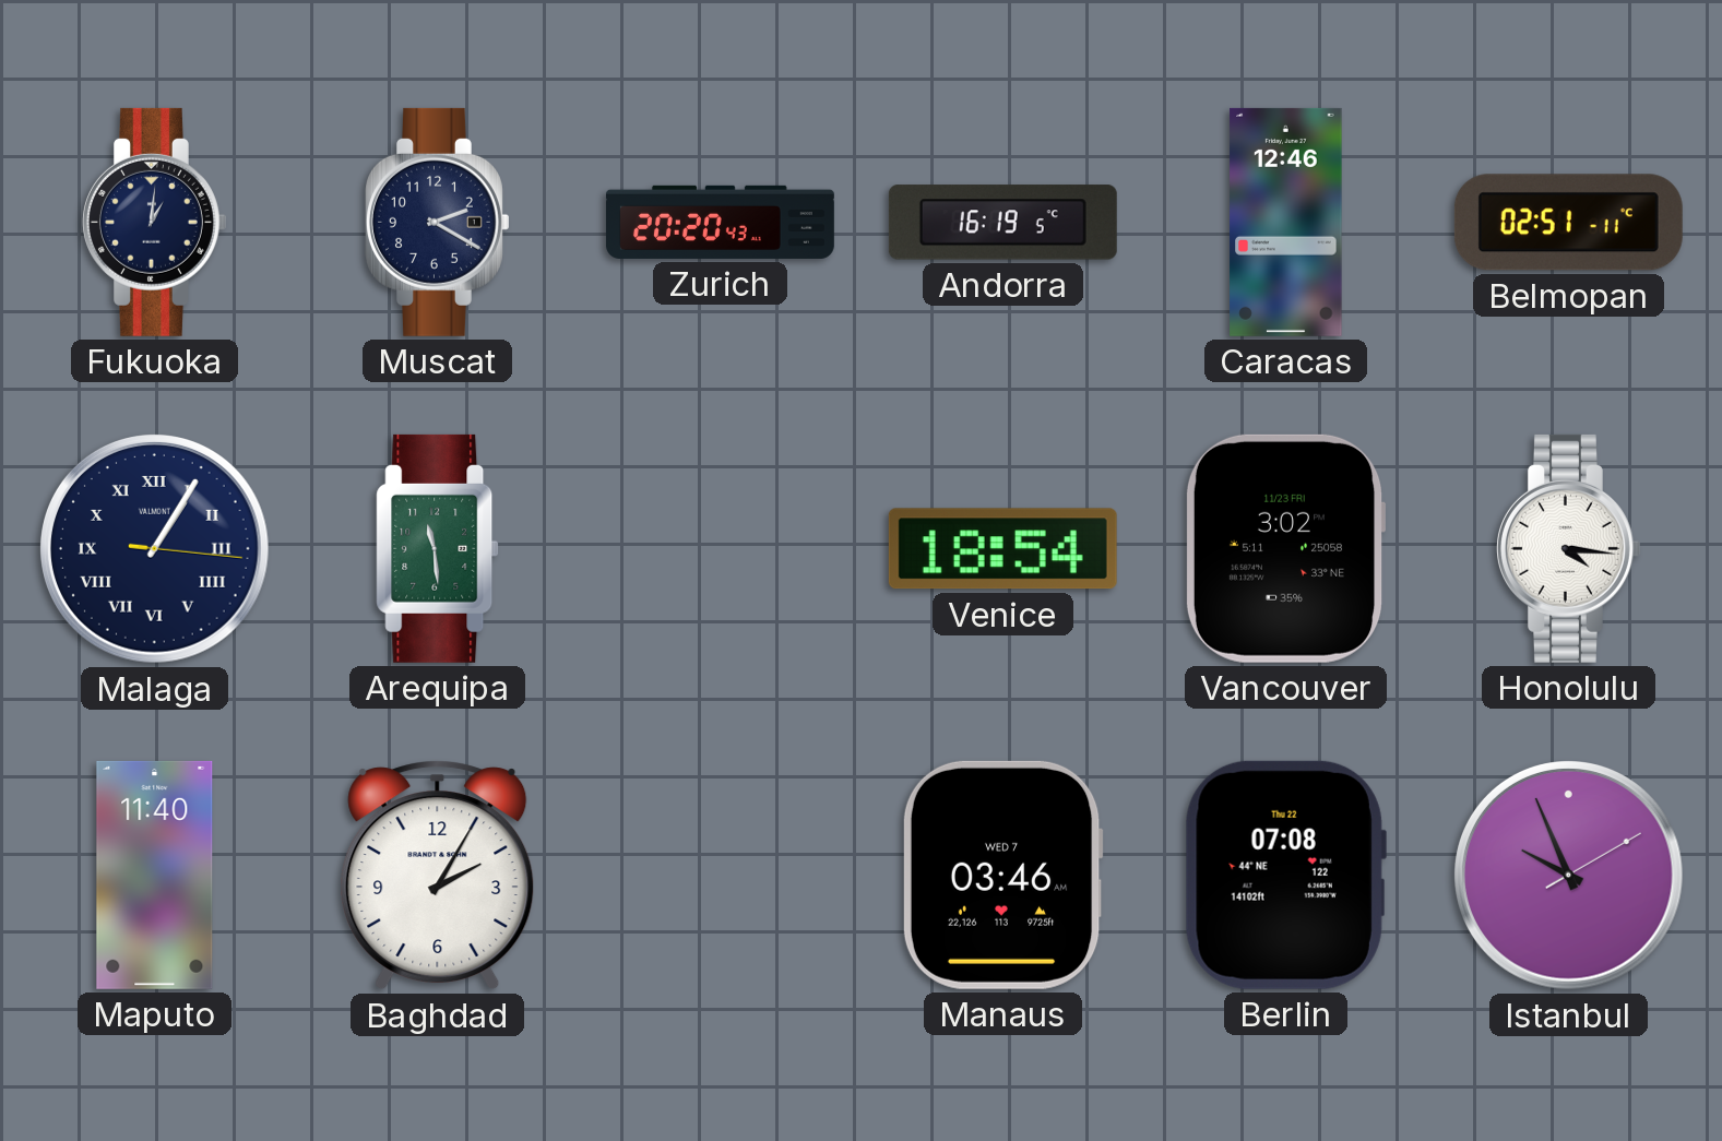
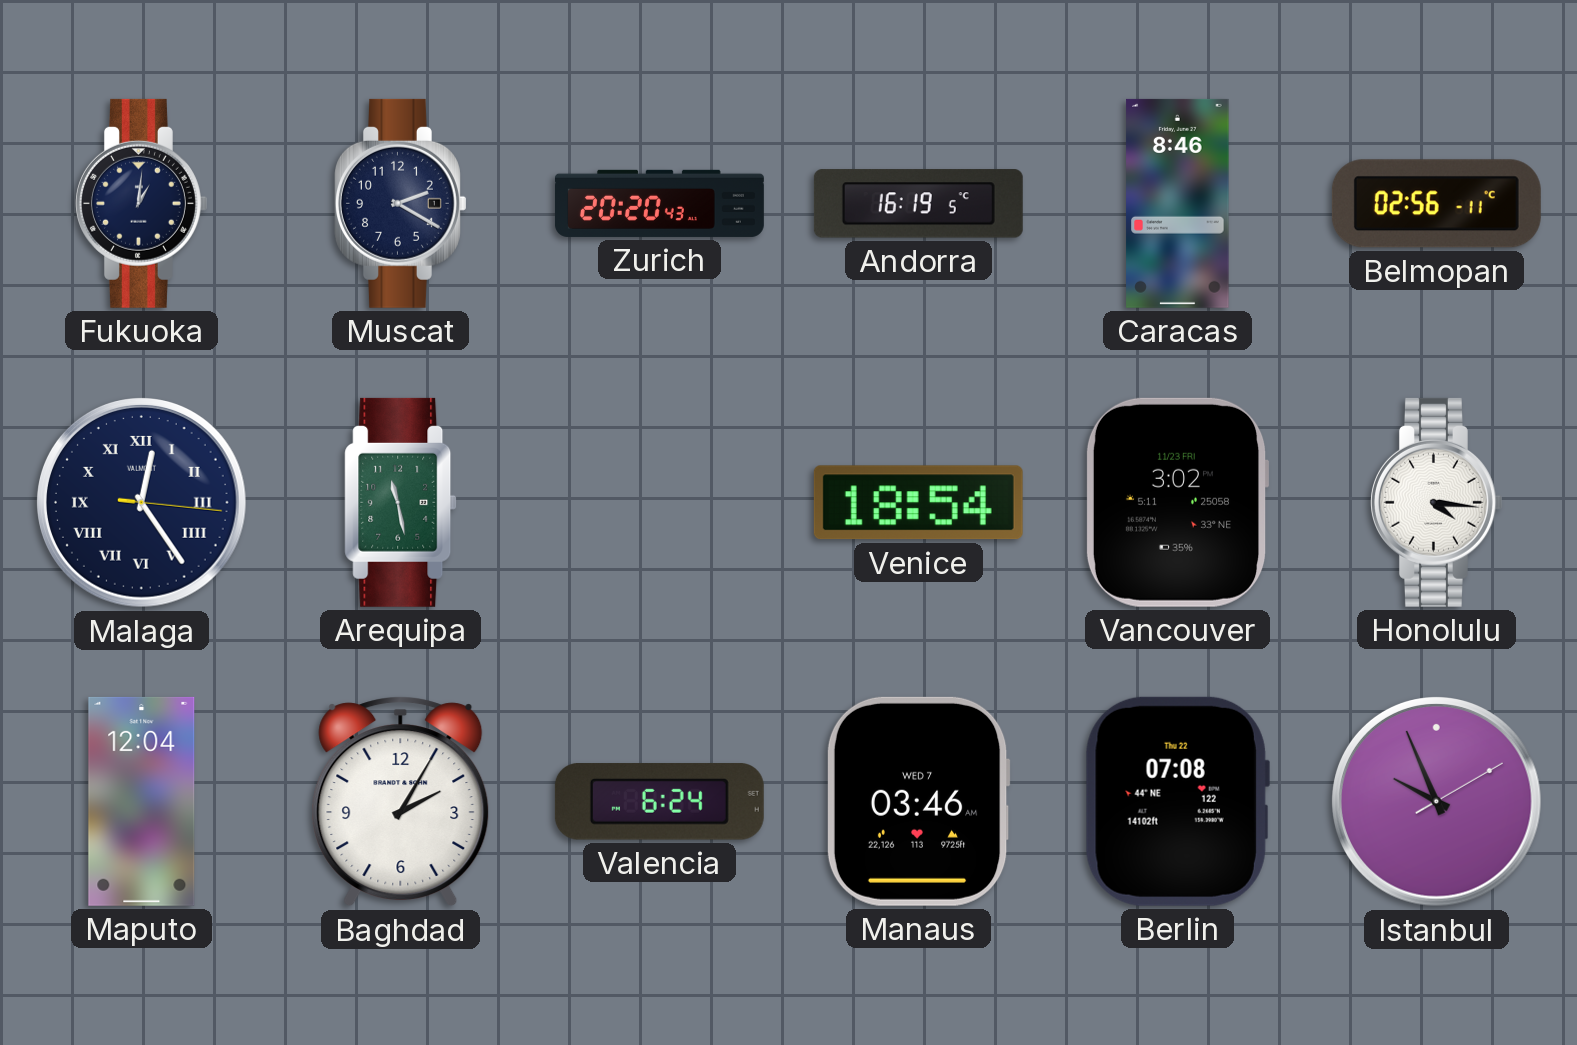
Caracas: 12:46 -> 8:46 (1178, 203)
Belmopan: 02:51 -> 02:56 (1436, 204)
Malaga: 1:05 -> 12:24 (142, 503)
Arequipa: 11:29 -> 11:28 (401, 502)
Maputo: 11:40 -> 12:04 (142, 801)
Valencia: none -> 6:24 (659, 802)
